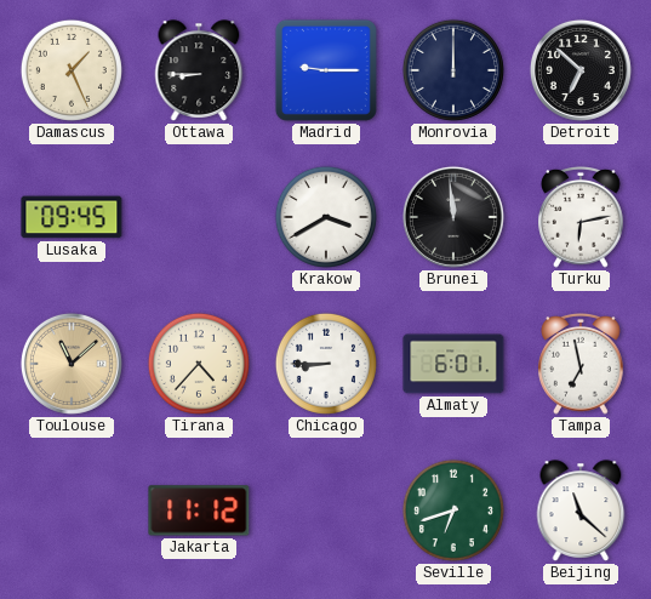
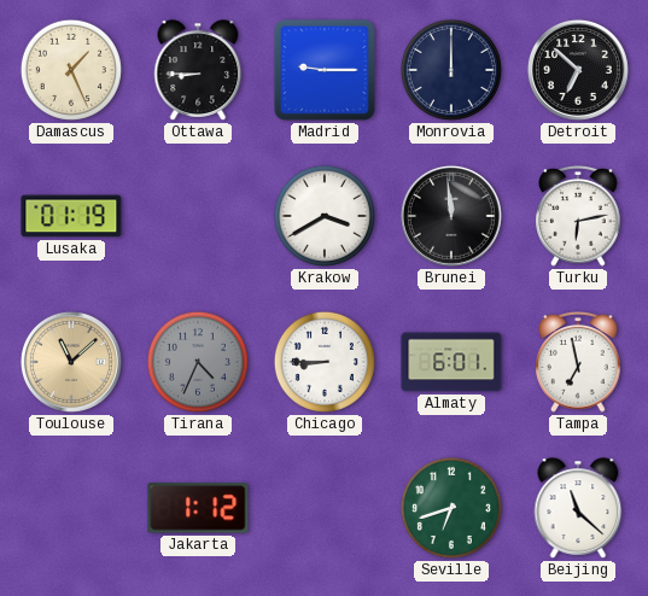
Lusaka: 09:45 -> 01:19 (71, 216)
Tirana: 4:37 -> 4:34 (198, 362)
Tirana dial: cream -> grey (198, 362)
Jakarta: 11:12 -> 1:12 (198, 508)
